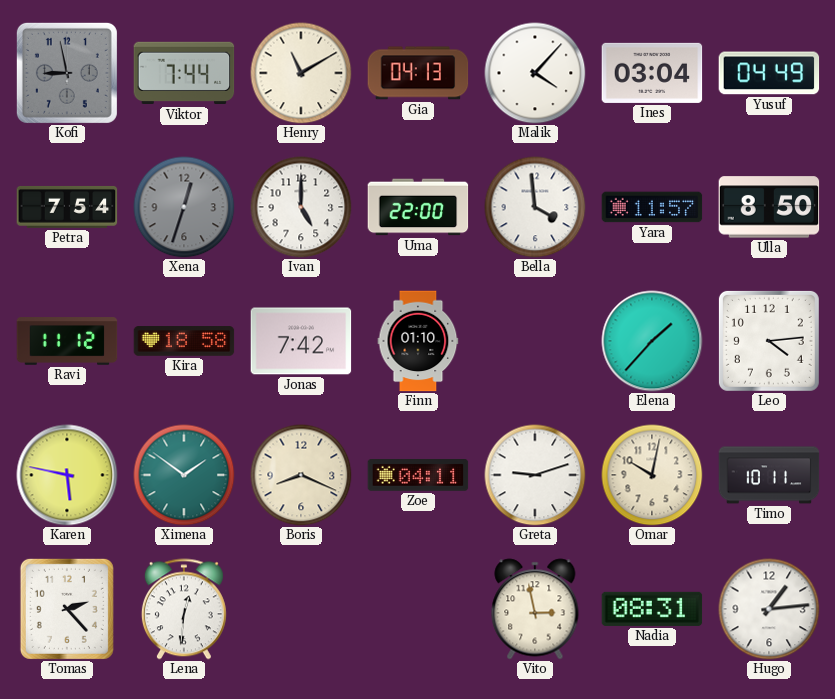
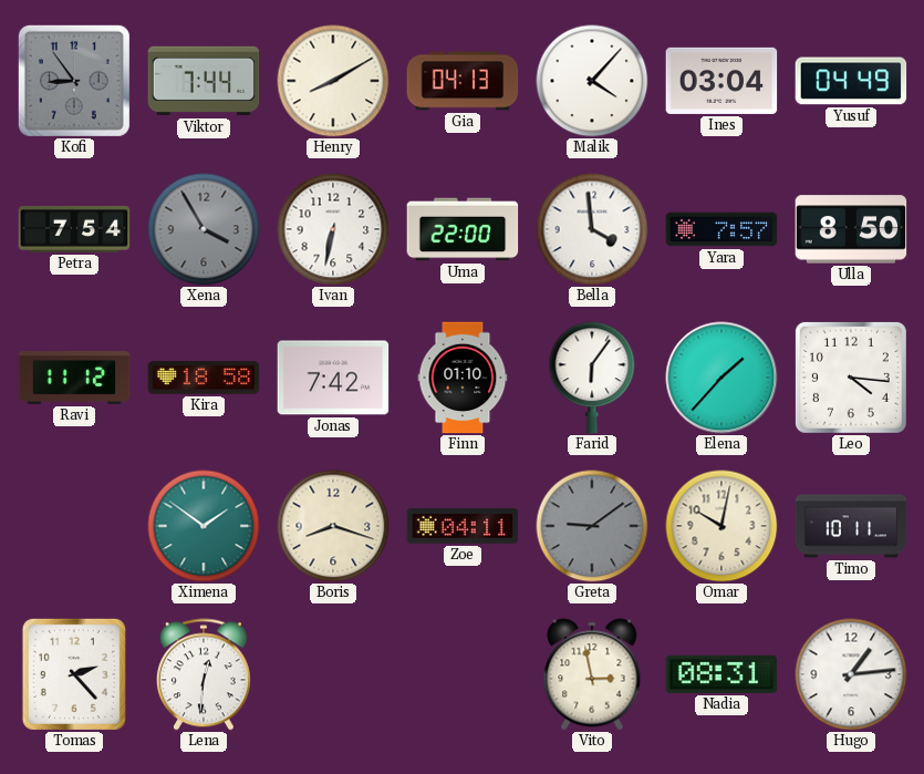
Kofi: 8:58 -> 8:54 (74, 81)
Henry: 11:10 -> 8:10 (333, 81)
Xena: 12:33 -> 3:55 (204, 229)
Ivan: 5:00 -> 6:32 (333, 229)
Yara: 11:57 -> 7:57 (721, 229)
Farid: none -> 6:06 (592, 378)
Leo: 4:14 -> 4:16 (851, 378)
Karen: 5:47 -> none (67, 475)
Boris: 8:19 -> 8:18 (333, 526)
Greta: 9:12 -> 9:09 (592, 526)
Greta dial: white -> grey (592, 526)
